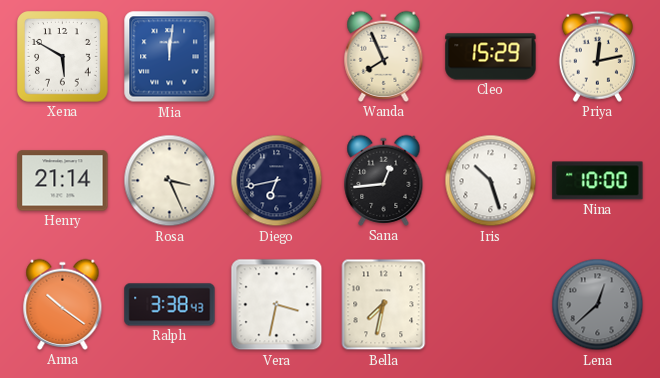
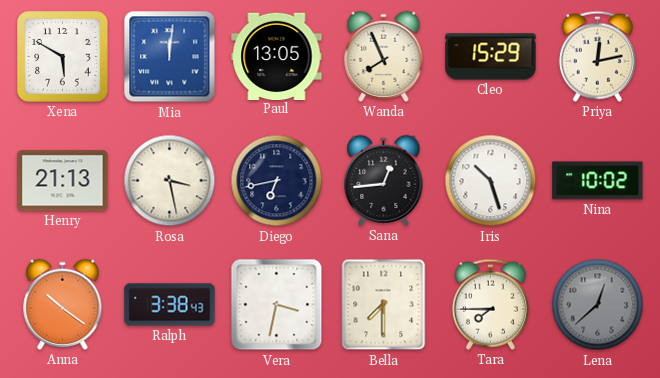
Paul: none -> 13:05 (277, 56)
Henry: 21:14 -> 21:13 (63, 181)
Rosa: 3:26 -> 3:28 (170, 181)
Nina: 10:00 -> 10:02 (598, 181)
Bella: 7:32 -> 7:30 (384, 305)
Tara: none -> 7:45 (490, 304)
